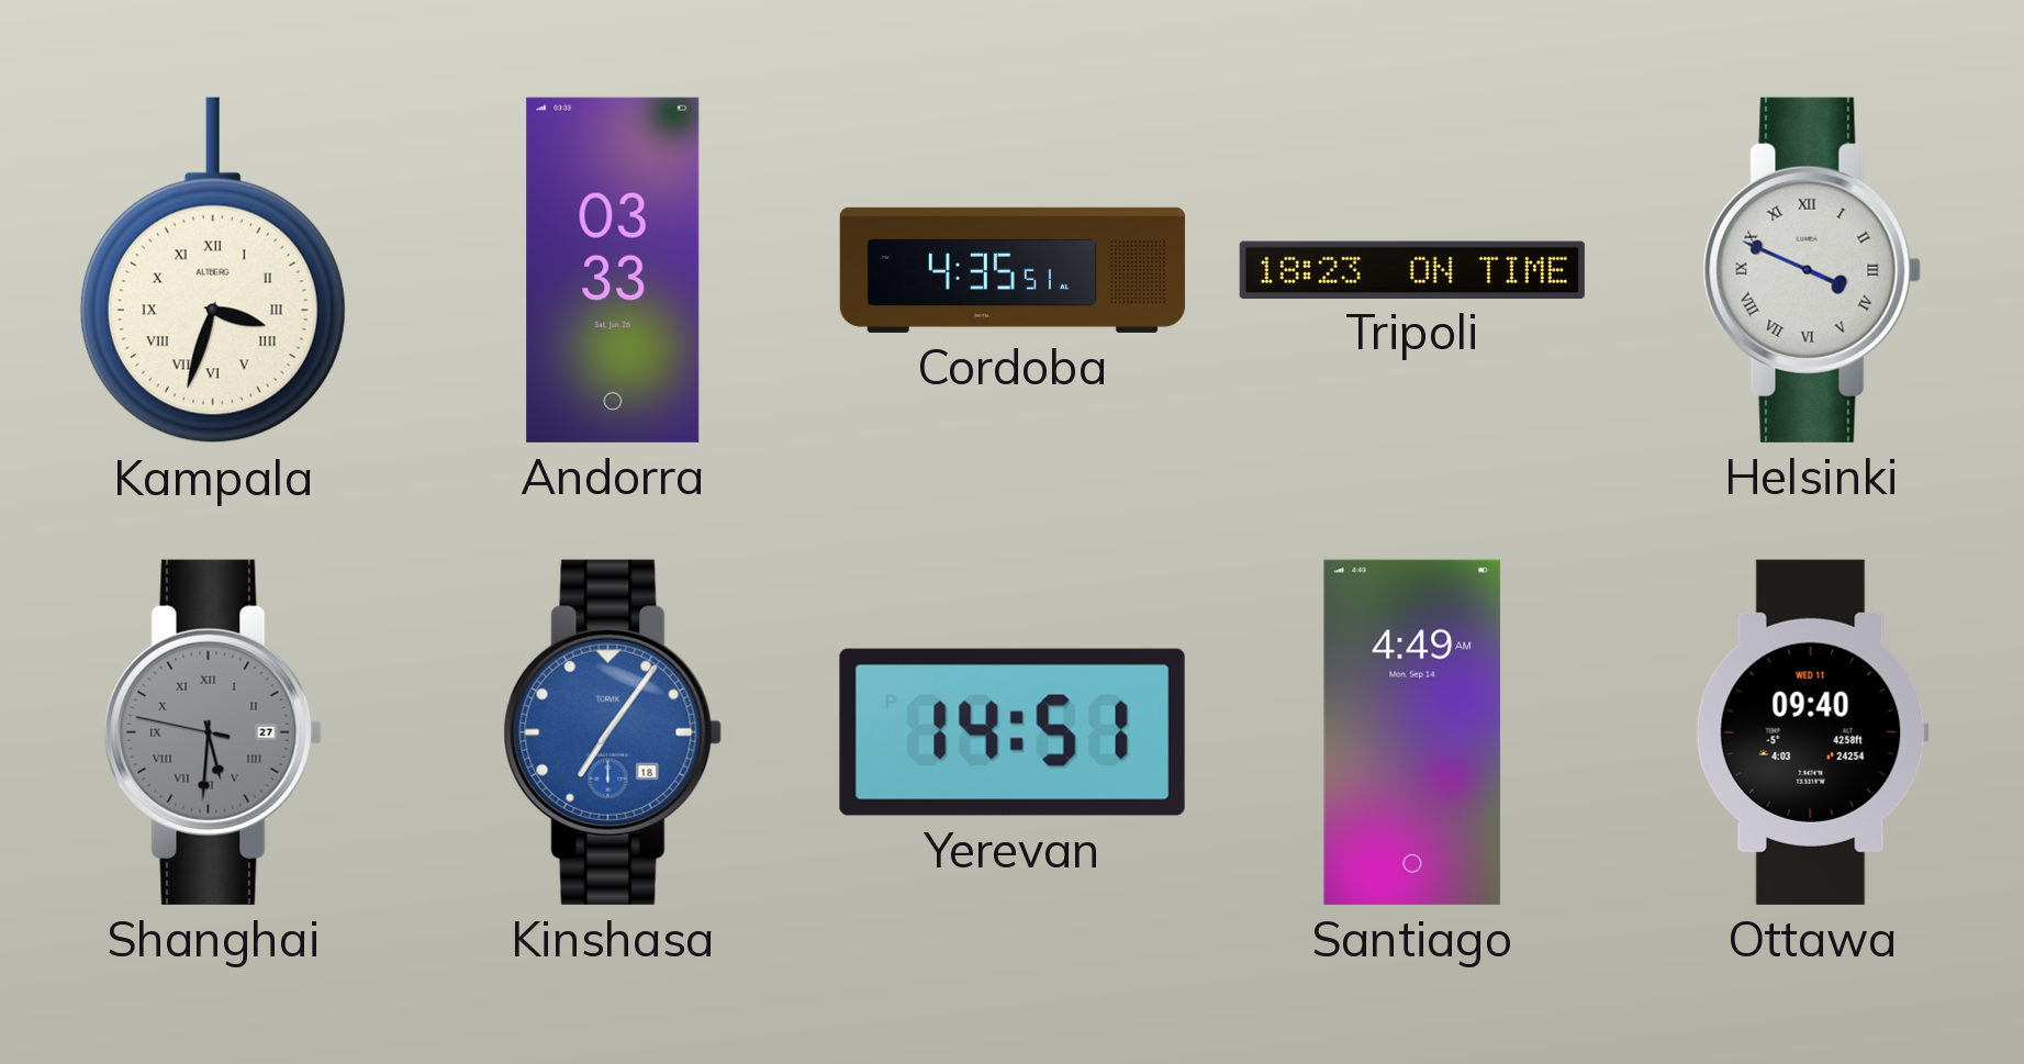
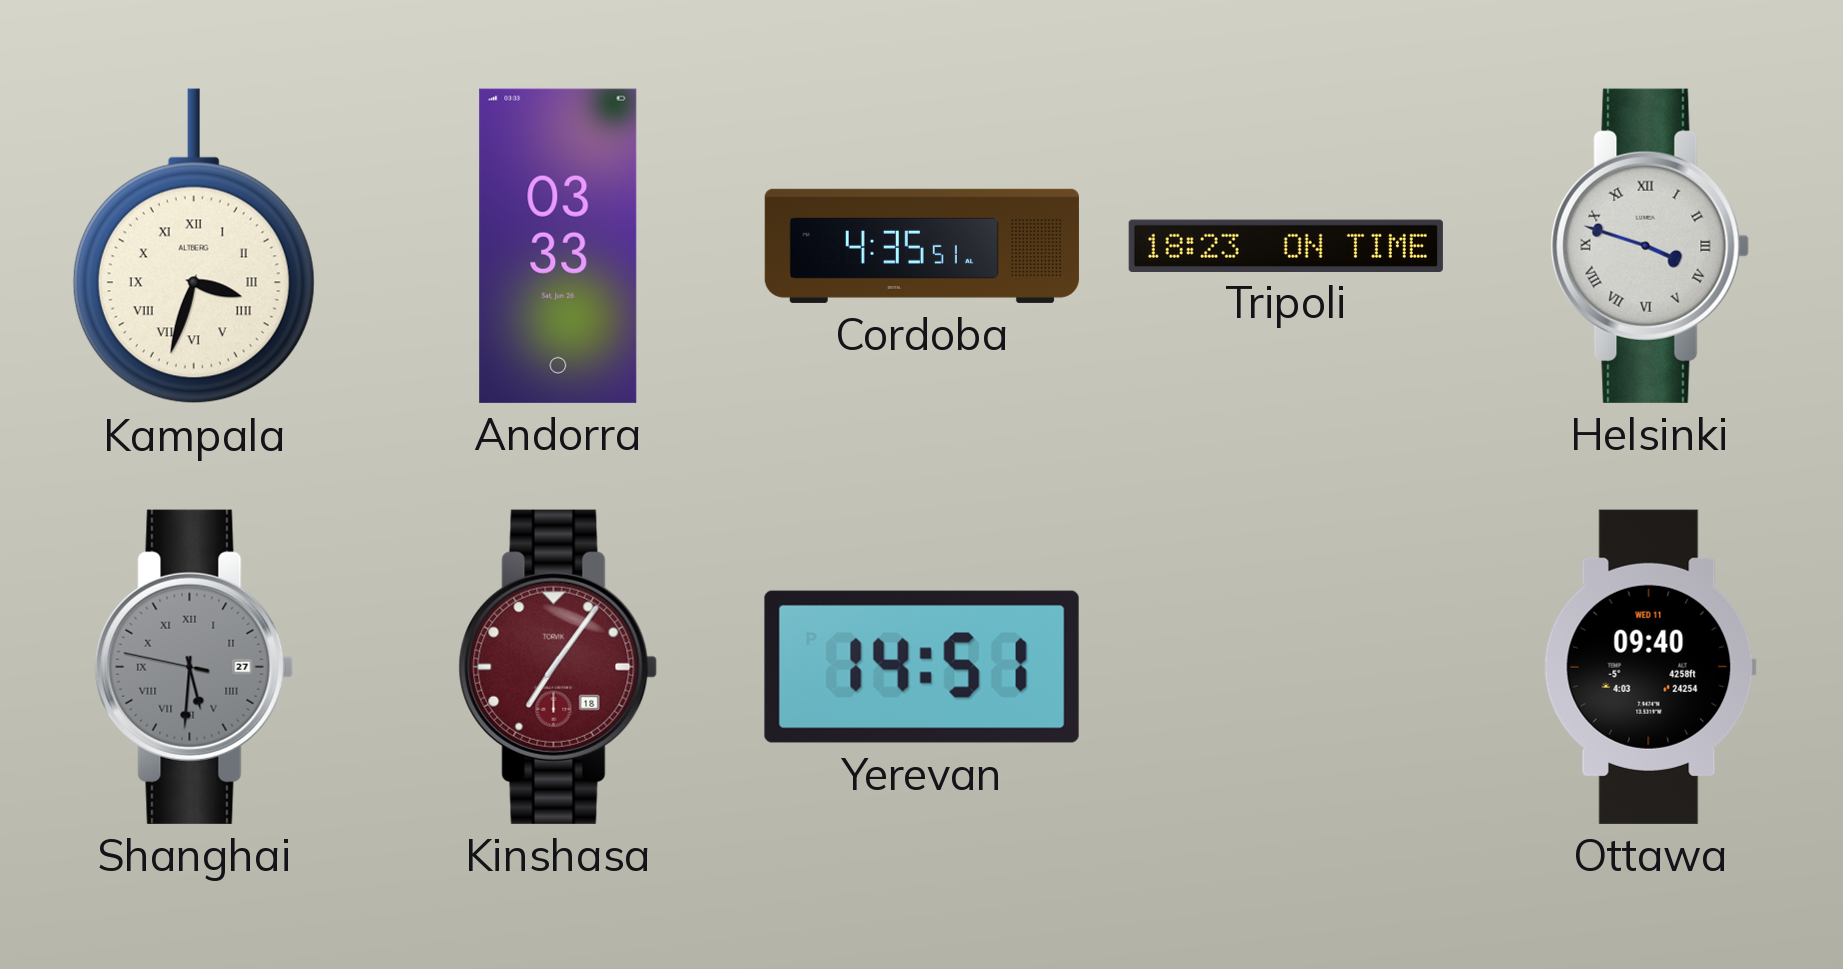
Helsinki: 3:49 -> 3:48 (1650, 246)
Kinshasa dial: blue -> burgundy (558, 667)
Santiago: 4:49 -> none (1412, 732)
